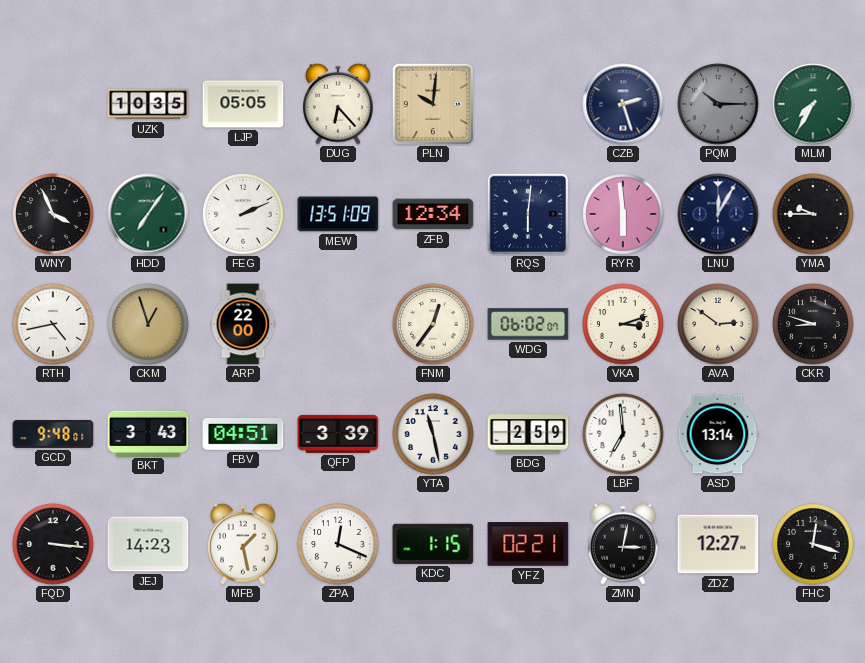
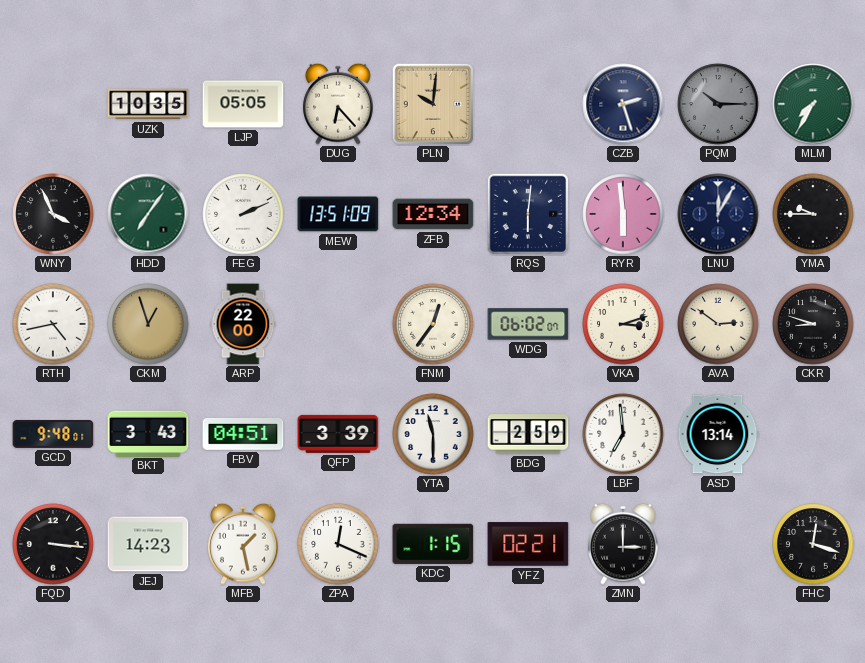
YTA: 11:28 -> 11:30 (433, 434)
ZMN: 3:02 -> 3:00 (623, 544)
ZDZ: 12:27 -> none (718, 544)
